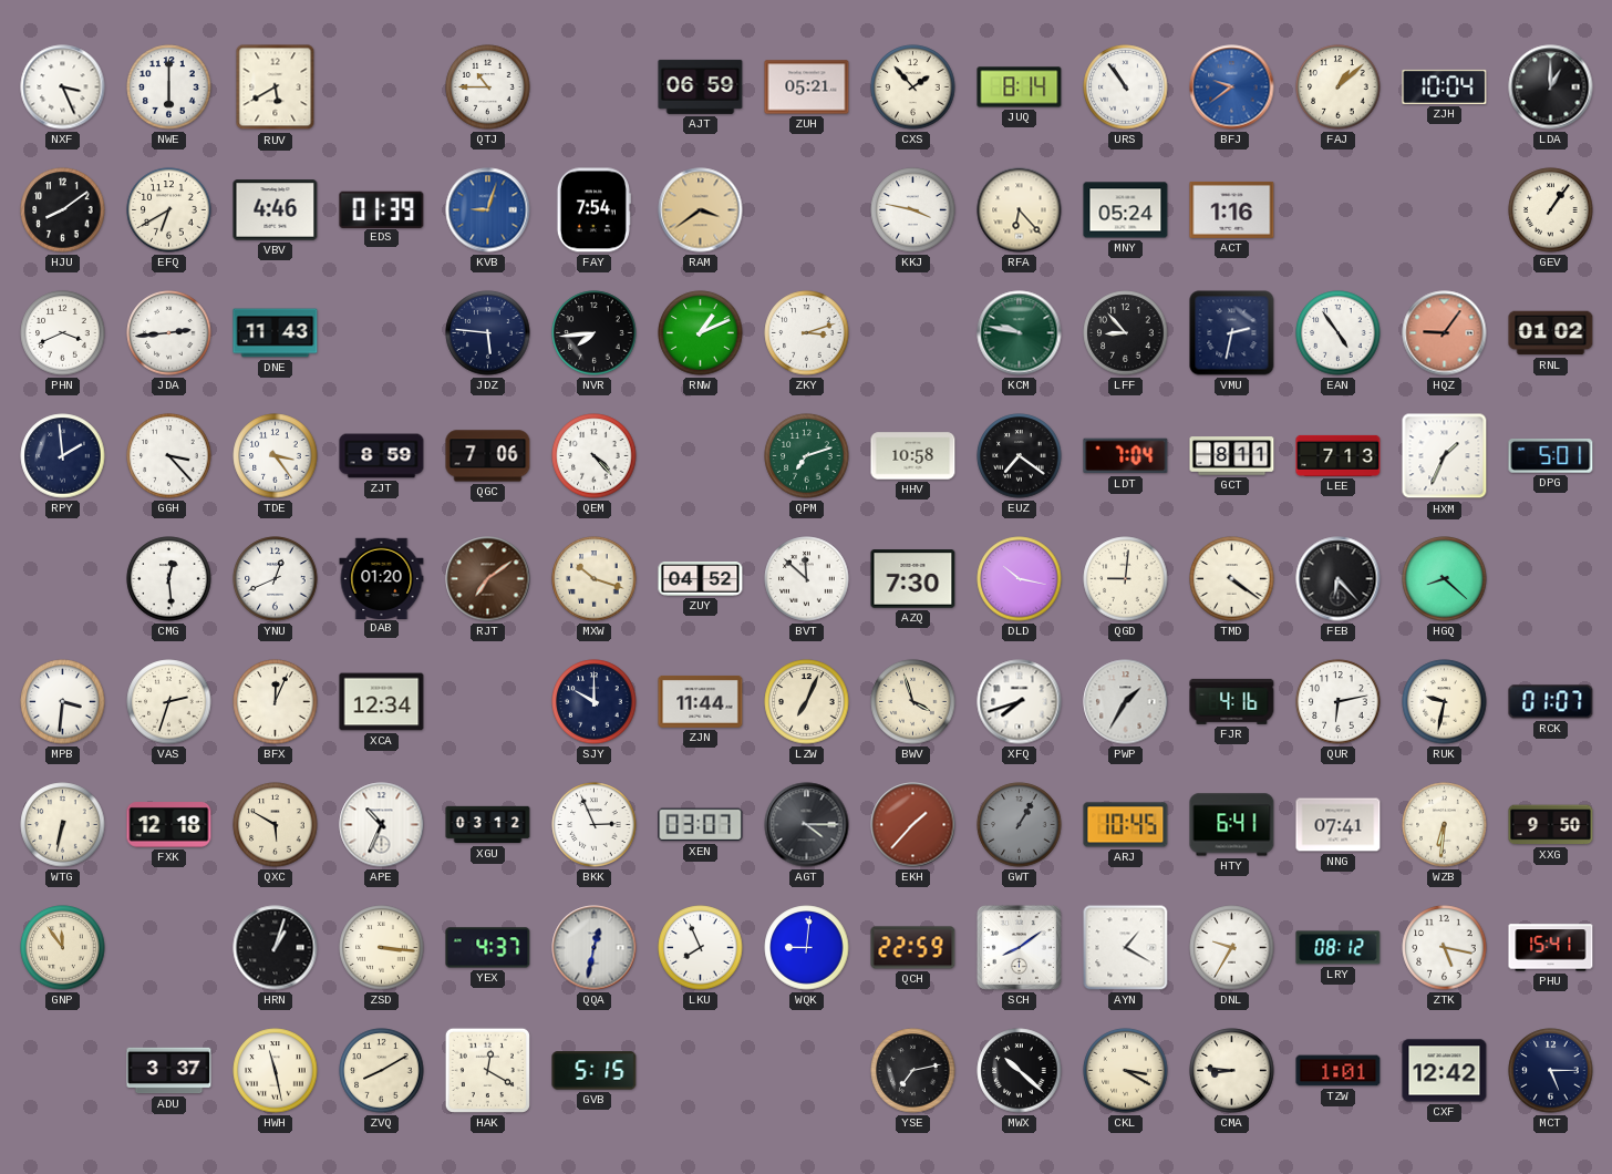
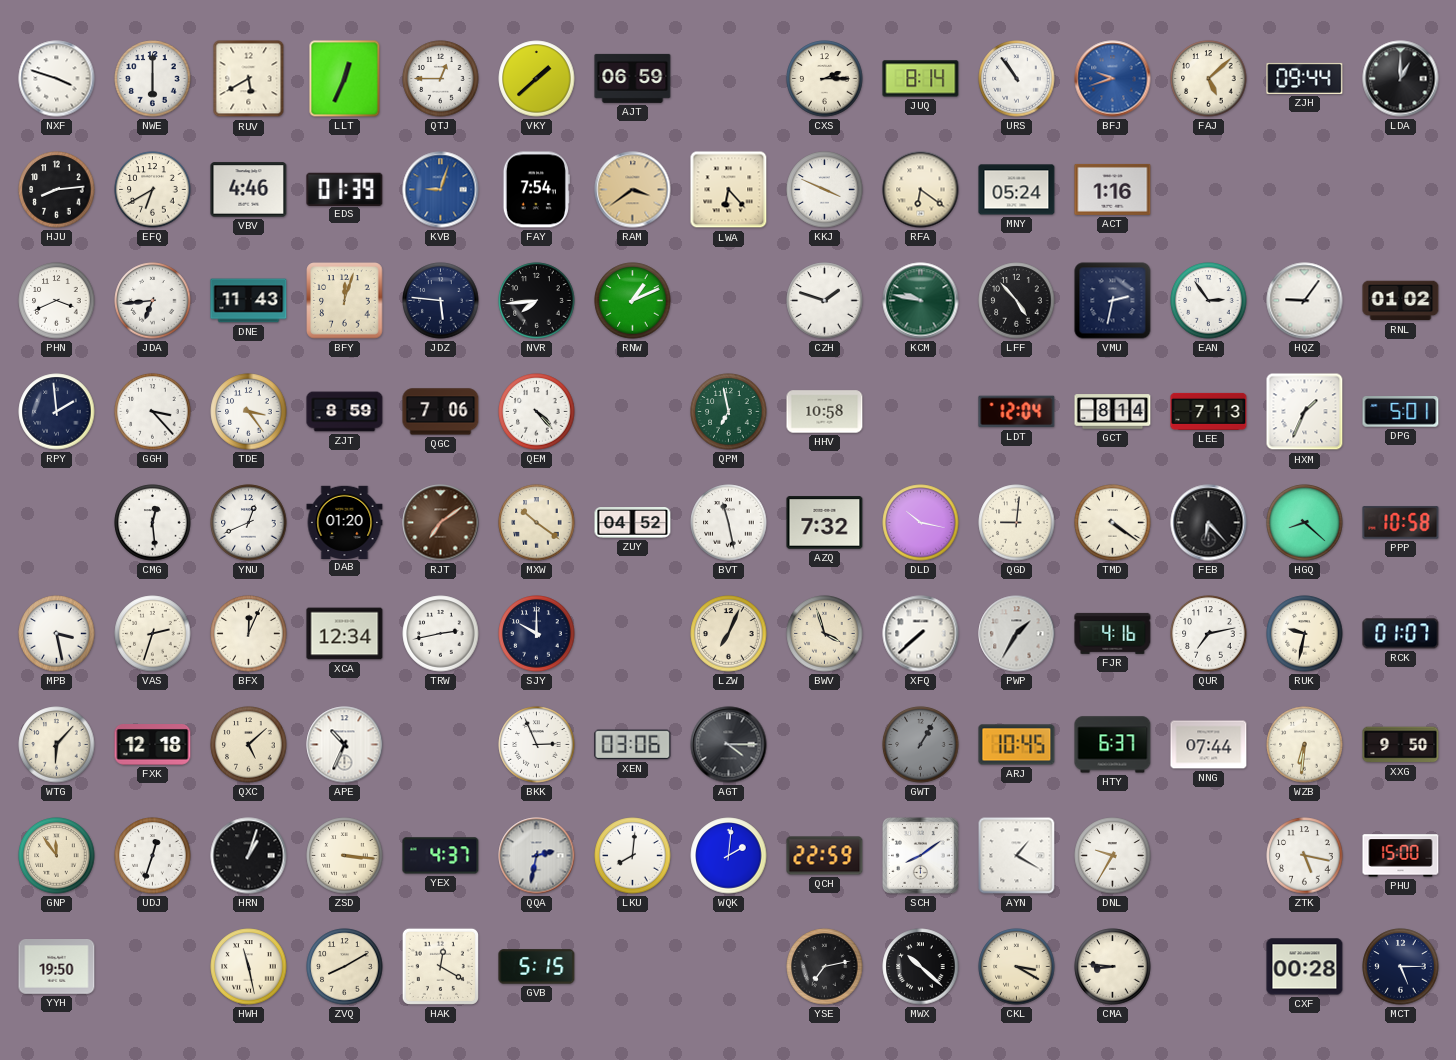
NXF: 3:26 -> 3:48 (57, 79)
LLT: none -> 12:34 (345, 79)
QTJ: 10:45 -> 12:45 (441, 79)
VKY: none -> 1:38 (537, 79)
ZUH: 05:21 -> none (807, 87)
CXS: 1:53 -> 2:15 (825, 79)
BFJ: 9:39 -> 9:42 (1113, 79)
FAJ: 1:08 -> 5:08 (1209, 79)
ZJH: 10:04 -> 09:44 (1305, 78)
HJU: 8:09 -> 8:14 (57, 190)
LWA: none -> 6:23 (729, 190)
KKJ: 3:47 -> 3:49 (825, 190)
RFA: 6:23 -> 6:21 (921, 190)
GEV: 1:06 -> none (1551, 210)
JDA: 2:44 -> 6:44 (153, 301)
BFY: none -> 12:03 (345, 301)
ZKY: 3:12 -> none (807, 333)
CZH: none -> 1:48 (825, 301)
LFF: 8:53 -> 4:53 (1017, 301)
EAN: 4:54 -> 2:54 (1209, 301)
HQZ dial: salmon -> white (1305, 301)
QPM: 7:12 -> 6:58 (729, 412)
EUZ: 7:21 -> none (1020, 456)
LDT: 7:04 -> 12:04 (1017, 412)
GCT: 8:11 -> 8:14 (1113, 412)
MXW: 10:18 -> 10:21 (537, 523)
BVT: 11:52 -> 11:28 (729, 523)
AZQ: 7:30 -> 7:32 (825, 523)
PPP: none -> 10:58 (1401, 523)
MPB: 3:31 -> 3:28 (57, 634)
TRW: none -> 2:43 (441, 634)
ZJN: 11:44 -> none (701, 702)
XFQ: 7:42 -> 7:38 (921, 634)
QUR: 6:13 -> 7:13 (1209, 634)
WTG: 6:32 -> 6:07 (57, 745)
QXC: 5:50 -> 5:08 (249, 745)
XGU: 03:12 -> none (488, 825)
XEN: 03:07 -> 03:06 (633, 745)
EKH: 1:37 -> none (913, 825)
HTY: 6:41 -> 6:37 (1113, 745)
NNG: 07:41 -> 07:44 (1209, 745)
UDJ: none -> 12:33 (153, 856)
QQA: 12:32 -> 2:32 (537, 856)
LKU: 7:56 -> 8:01 (633, 856)
WQK: 9:01 -> 2:01 (729, 856)
LRY: 08:12 -> none (1339, 948)
PHU: 15:41 -> 15:00 (1401, 856)
YYH: none -> 19:50 (57, 967)
ADU: 3:37 -> none (169, 1071)
TZW: 1:01 -> none (1339, 1071)
CXF: 12:42 -> 00:28 (1305, 967)
